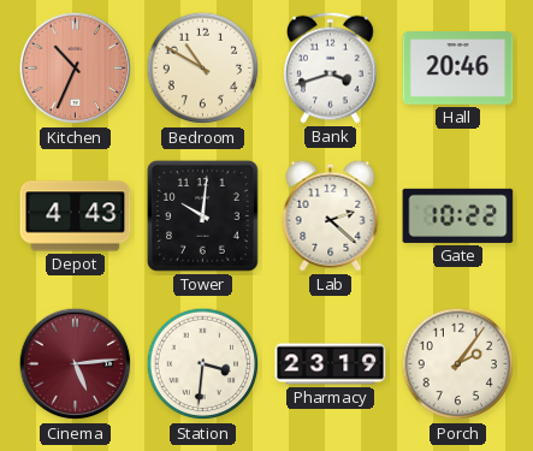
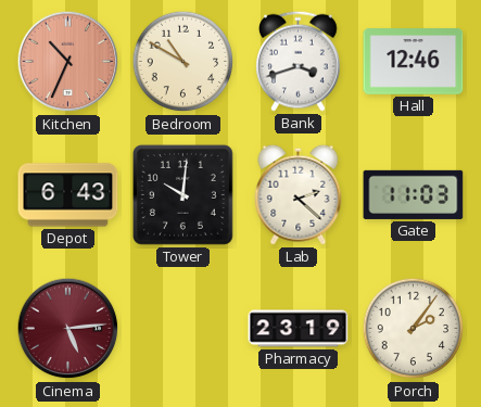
Hall: 20:46 -> 12:46 (414, 62)
Depot: 4:43 -> 6:43 (68, 195)
Gate: 10:22 -> 11:03 (414, 194)
Station: 3:31 -> none (203, 364)
